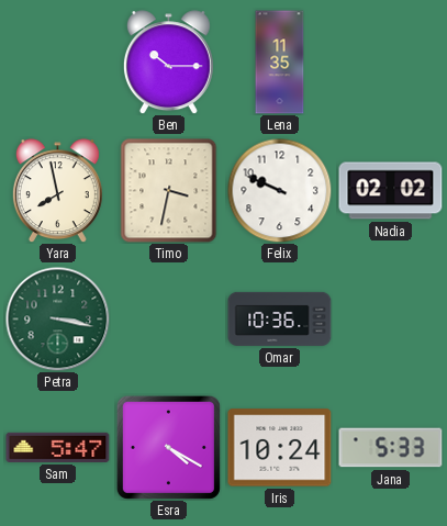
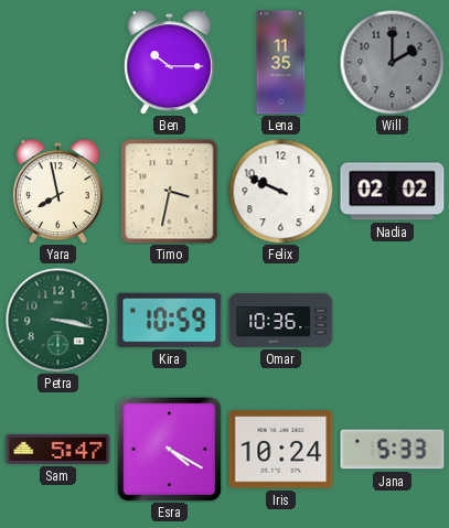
Will: none -> 2:00 (392, 62)
Kira: none -> 10:59 (170, 320)
